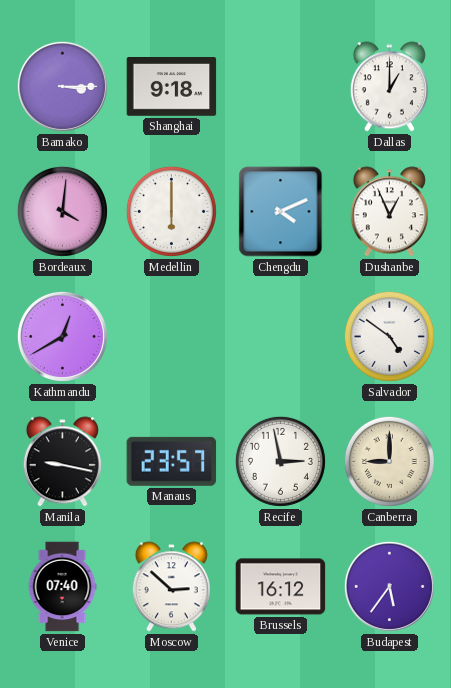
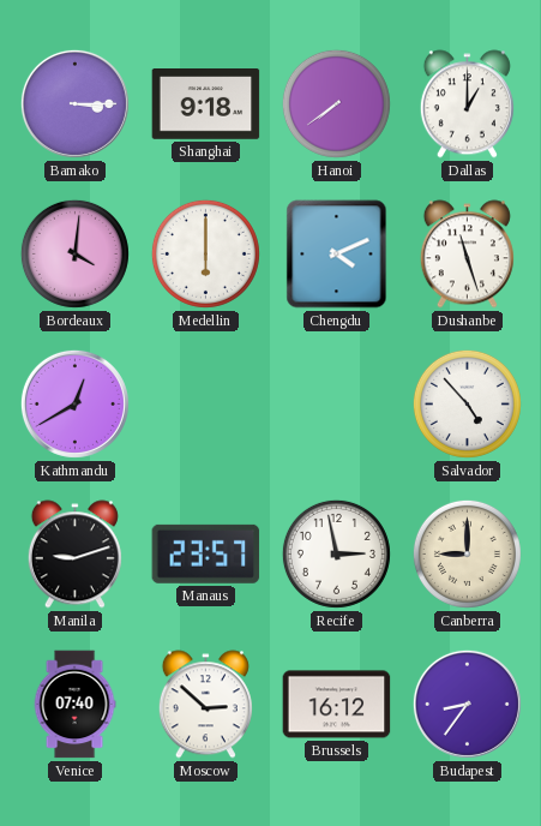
Hanoi: none -> 7:39 (336, 103)
Dushanbe: 12:56 -> 11:27 (467, 255)
Salvador: 4:51 -> 4:53 (467, 403)
Manila: 9:17 -> 9:12 (74, 555)
Budapest: 5:36 -> 8:36 (467, 704)
